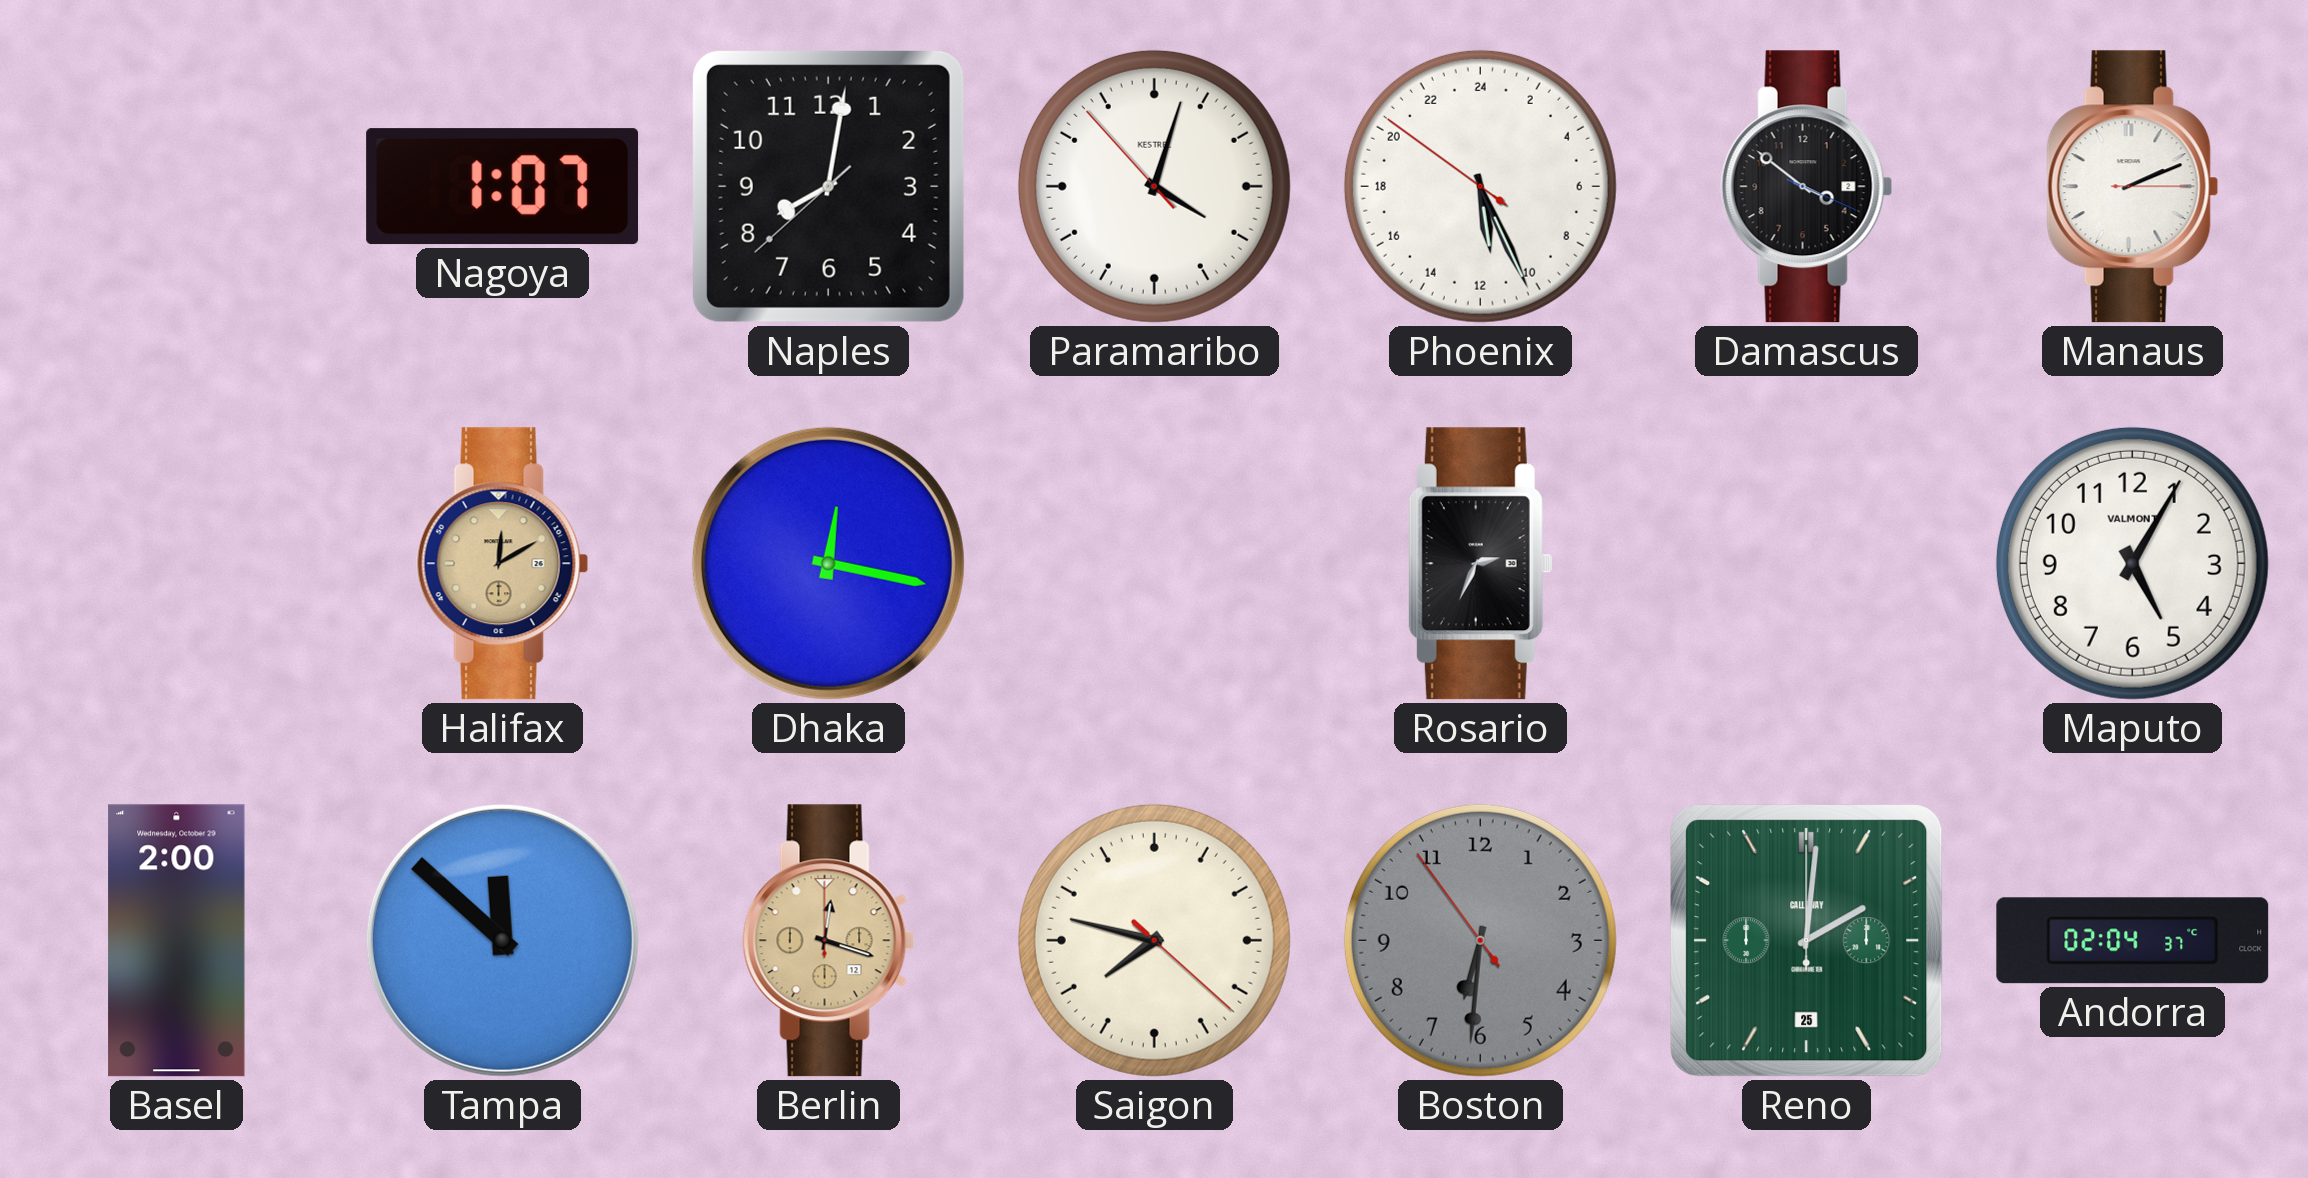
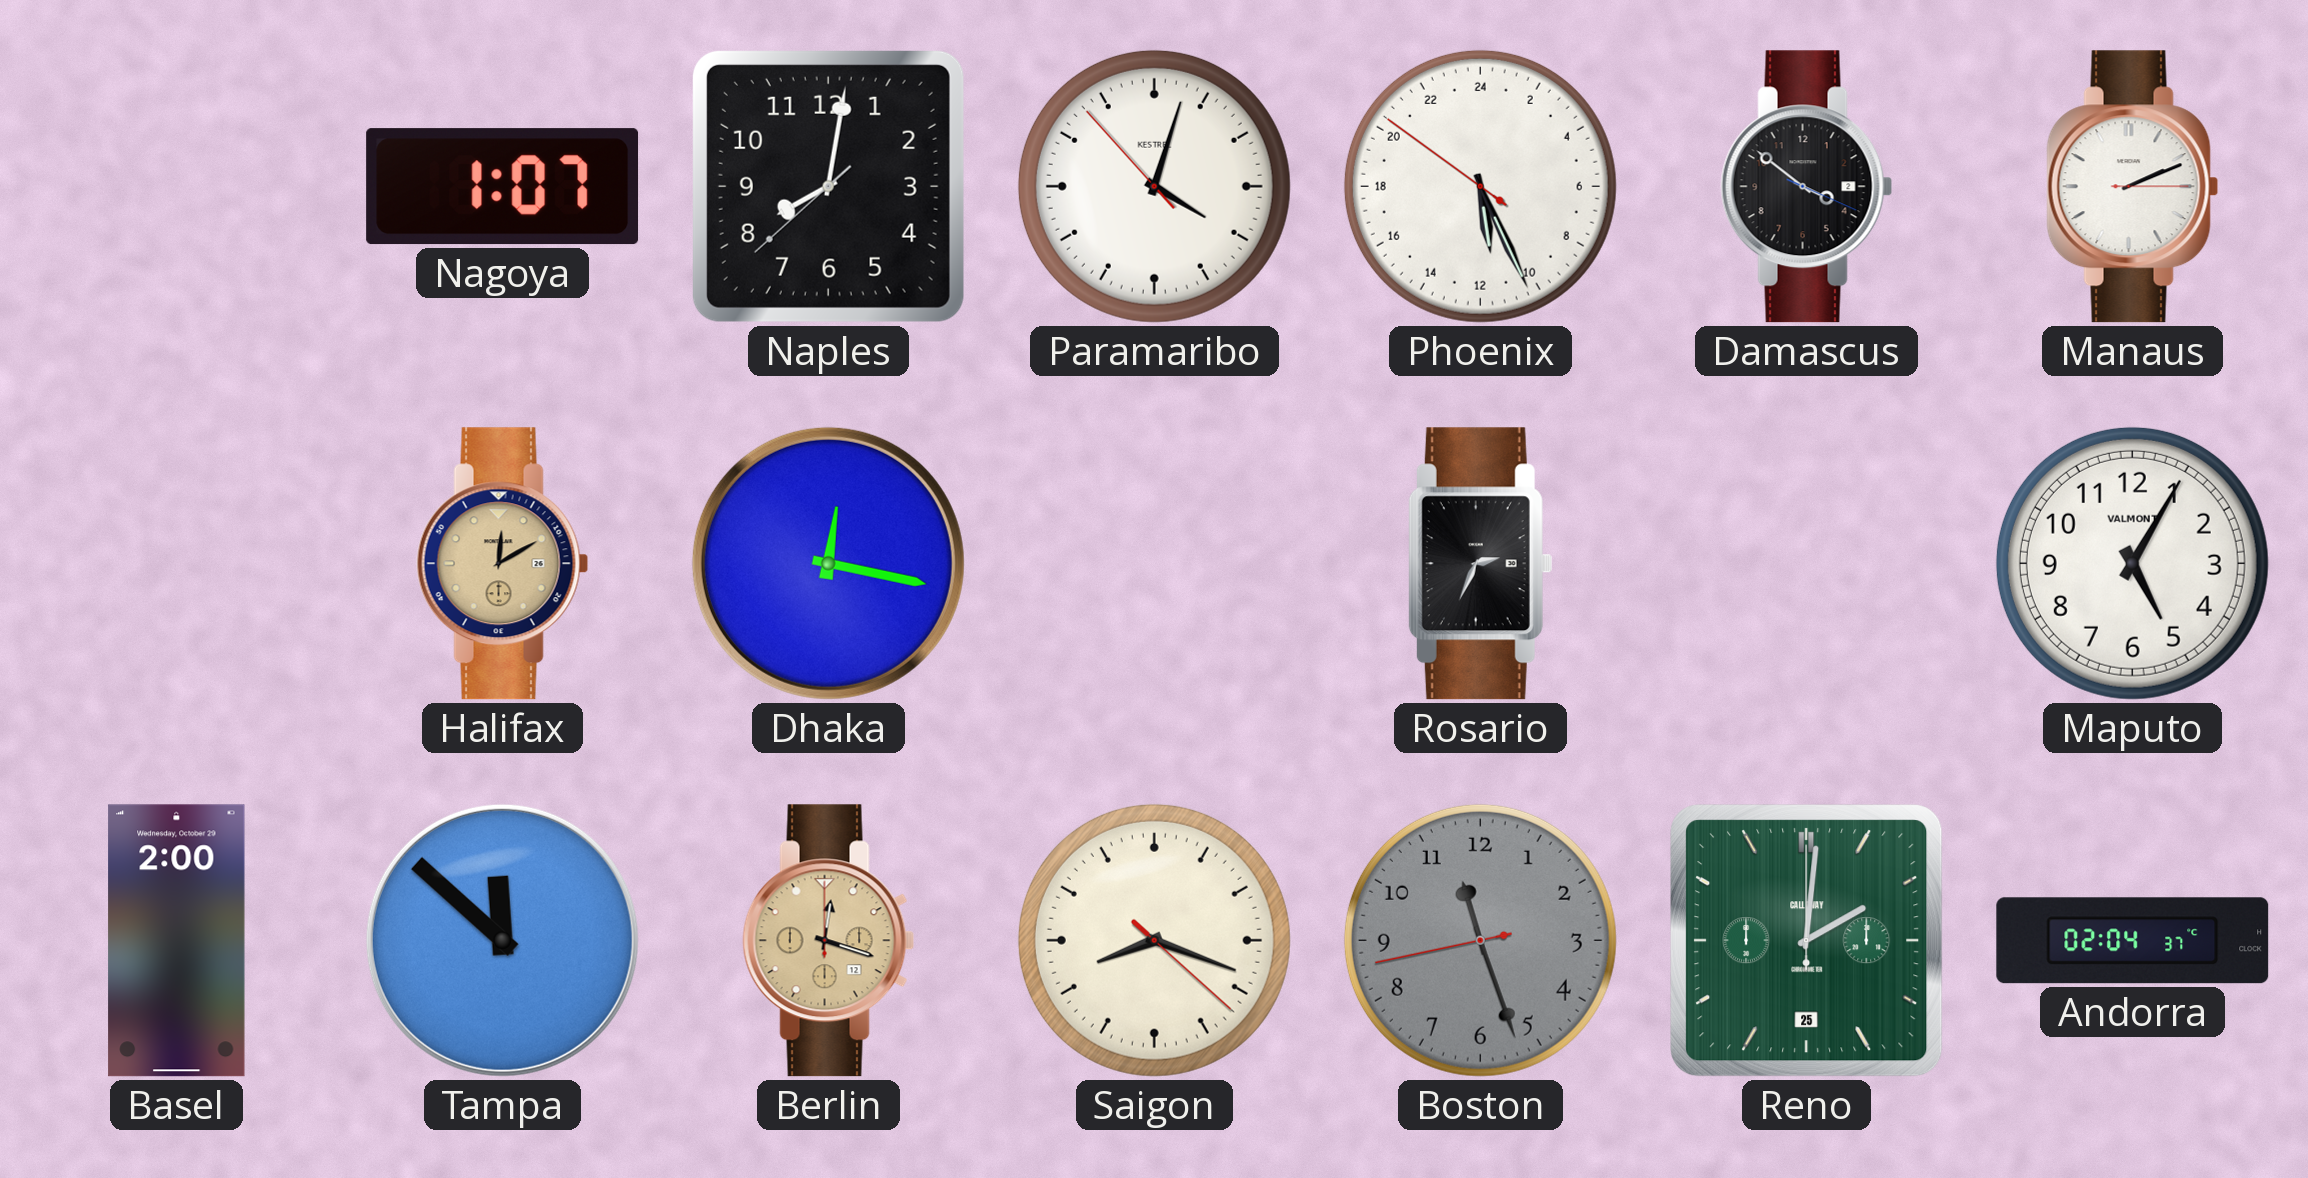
Saigon: 7:47 -> 8:18 (1154, 940)
Boston: 6:30 -> 11:26 (1480, 940)
